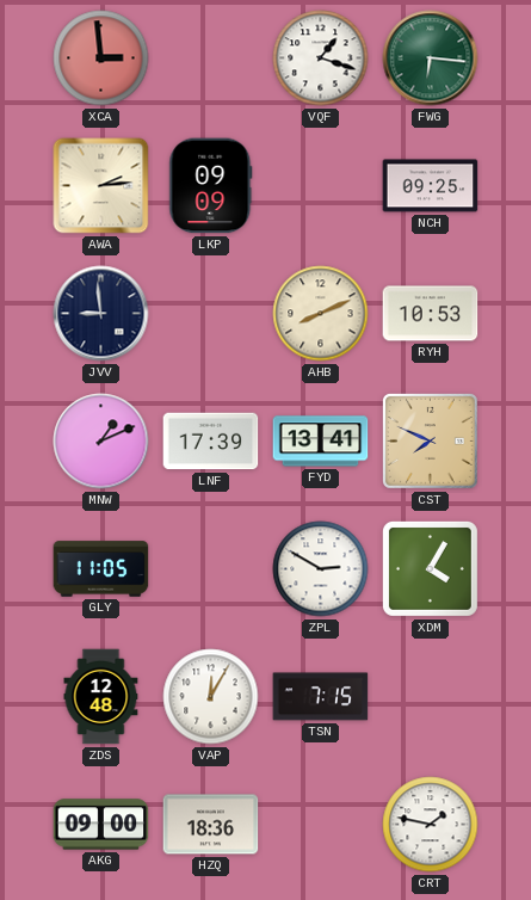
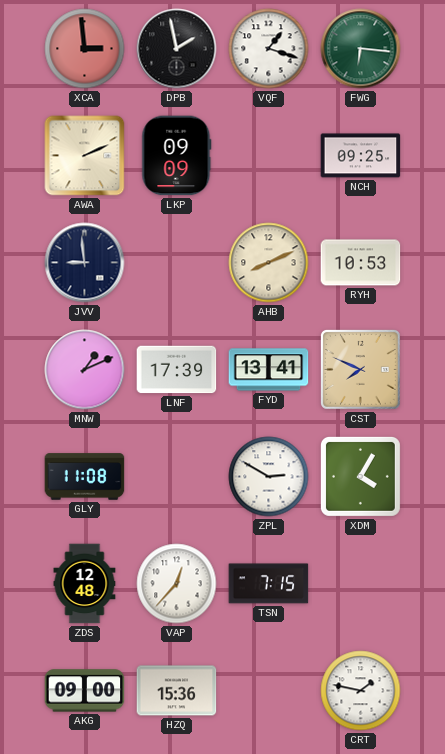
DPB: none -> 1:58 (177, 49)
AWA: 2:14 -> 2:11 (85, 156)
GLY: 11:05 -> 11:08 (85, 477)
VAP: 12:05 -> 12:37 (177, 584)
HZQ: 18:36 -> 15:36 (177, 691)
